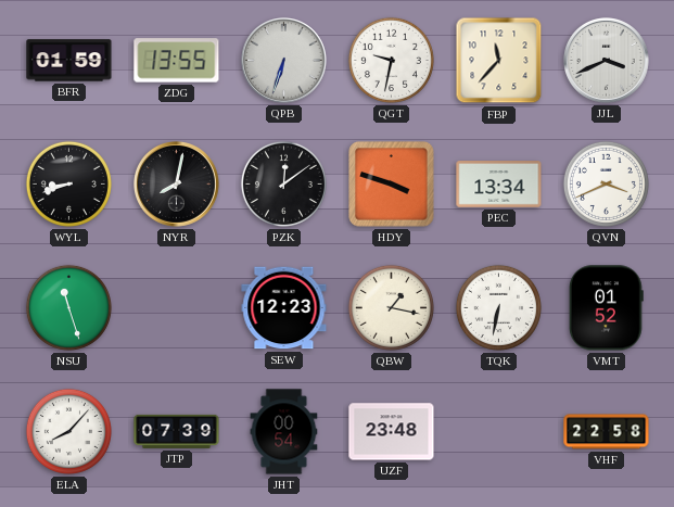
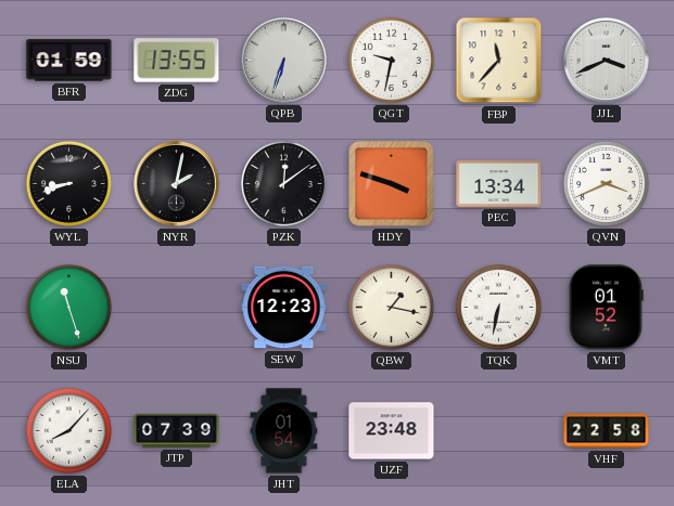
NYR: 8:02 -> 2:02 (177, 184)
JHT: 00:54 -> 01:54 (284, 431)
